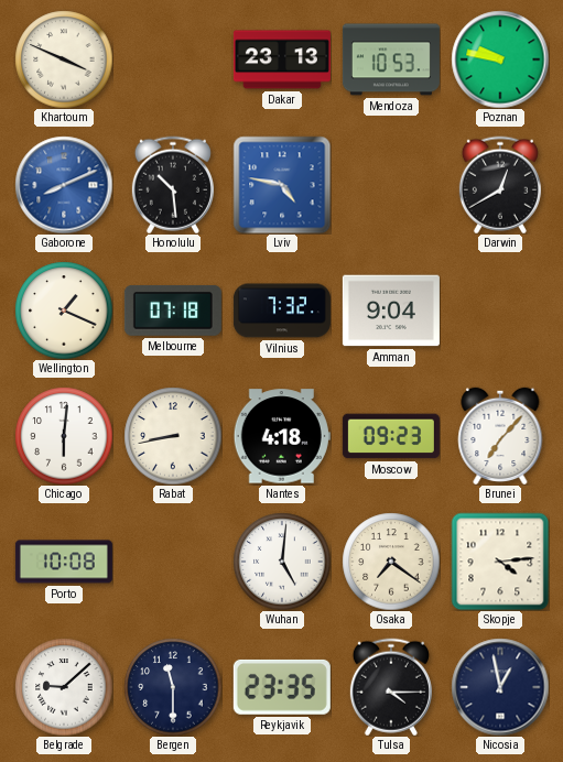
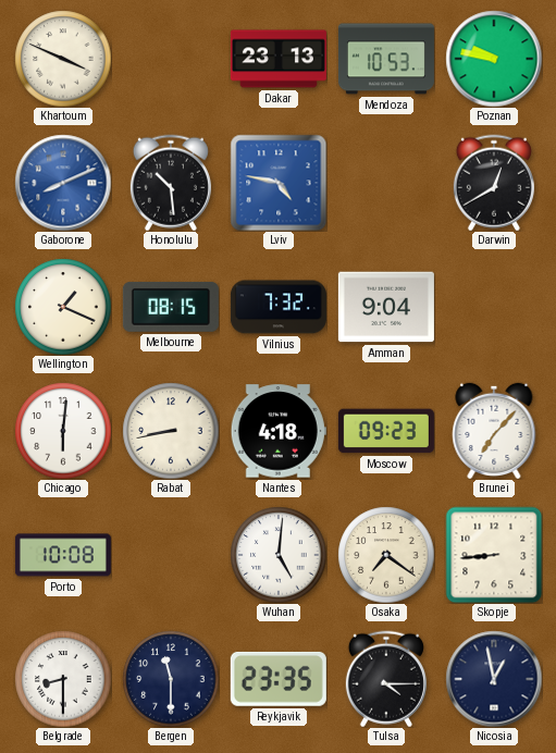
Melbourne: 07:18 -> 08:15 (171, 307)
Skopje: 4:14 -> 8:44 (494, 555)
Belgrade: 9:08 -> 8:30 (63, 679)
